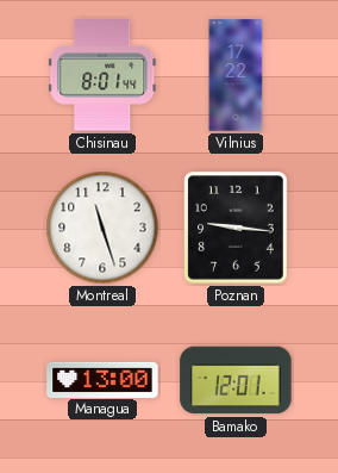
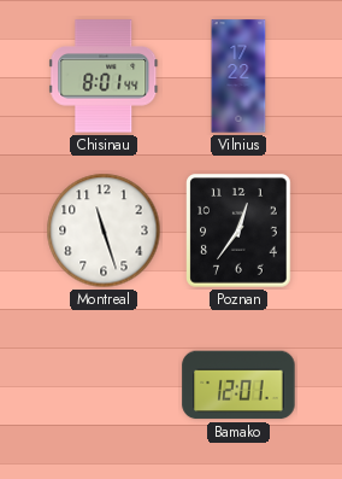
Poznan: 9:16 -> 12:36 (238, 230)
Managua: 13:00 -> none (102, 379)
